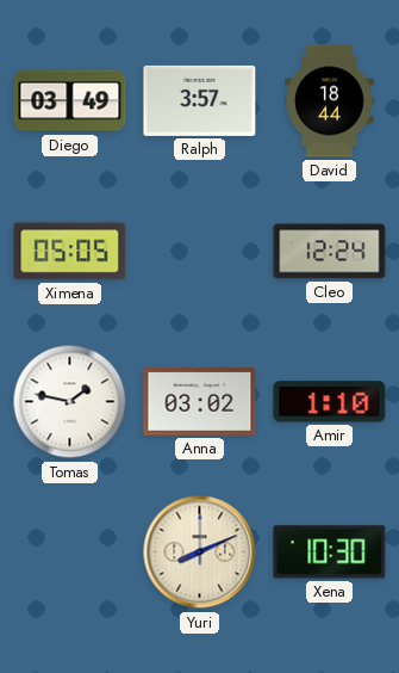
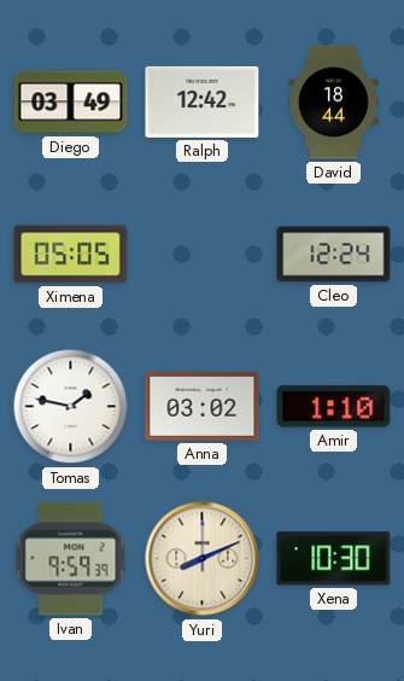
Ralph: 3:57 -> 12:42 (203, 101)
Ivan: none -> 9:59 (71, 559)
